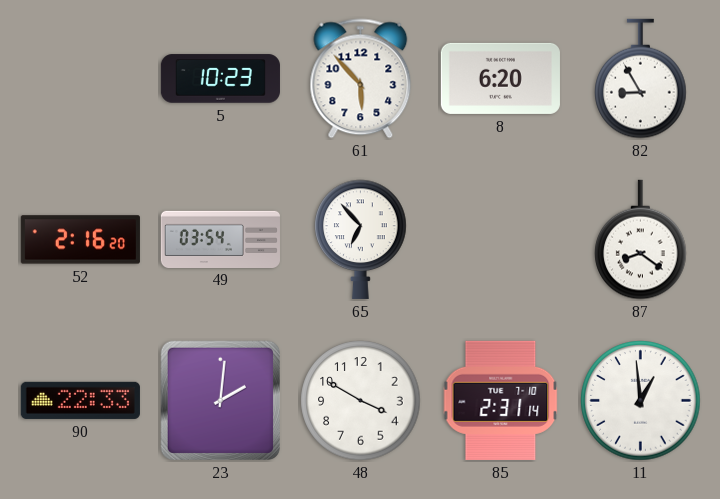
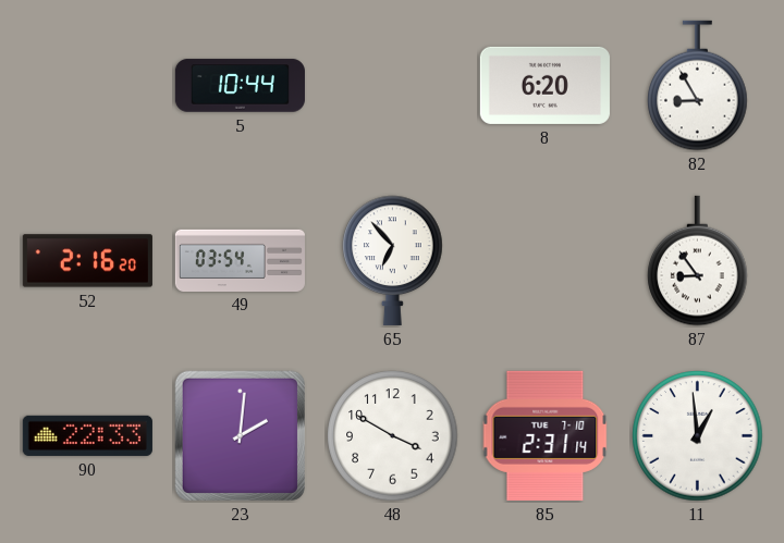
5: 10:23 -> 10:44 (240, 86)
61: 5:53 -> none (361, 79)
87: 8:21 -> 8:54 (698, 261)
